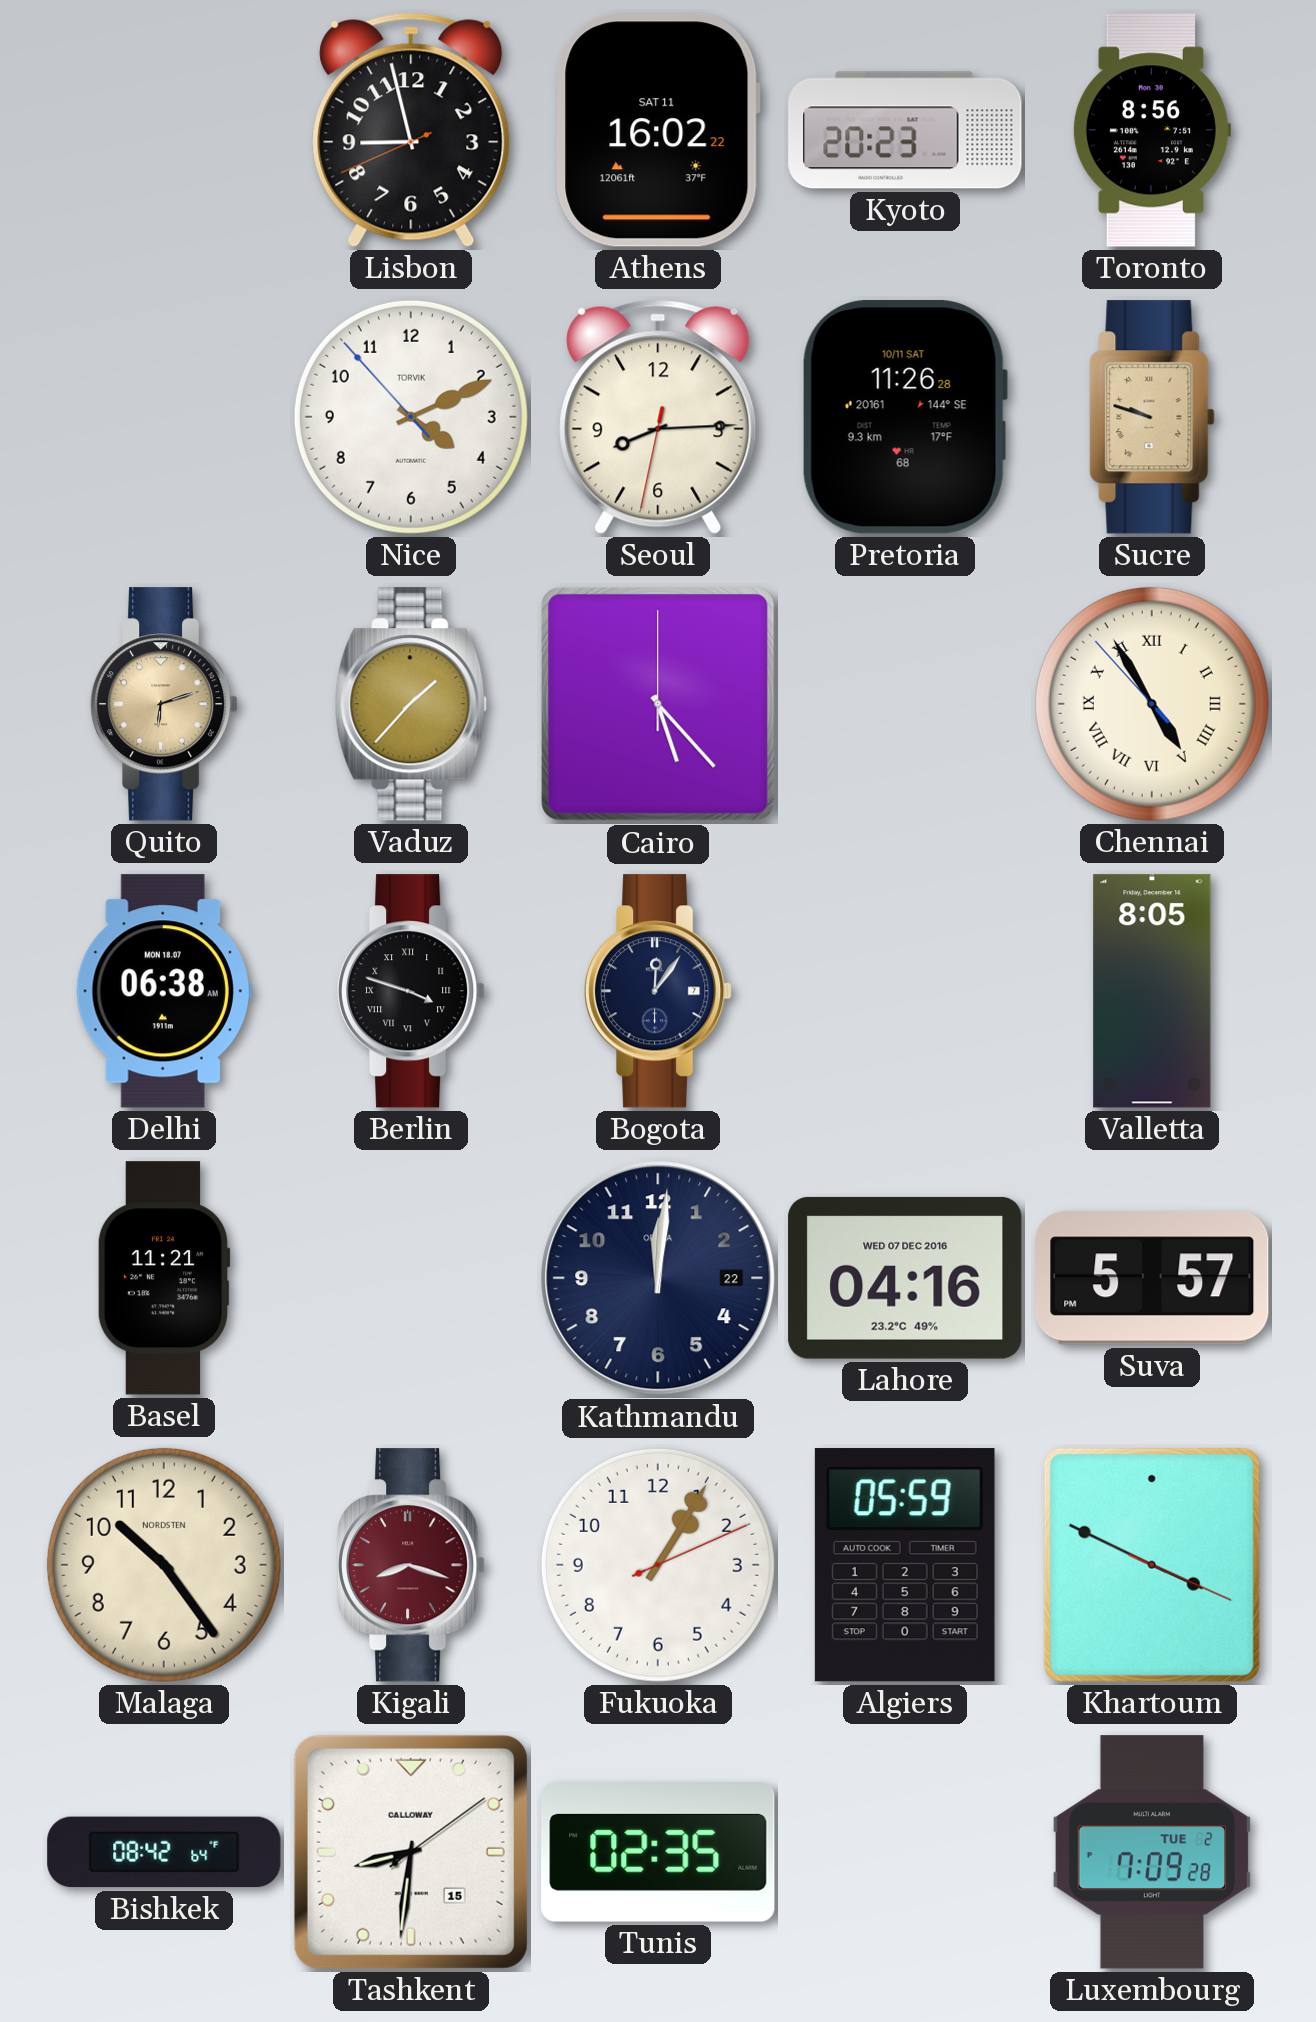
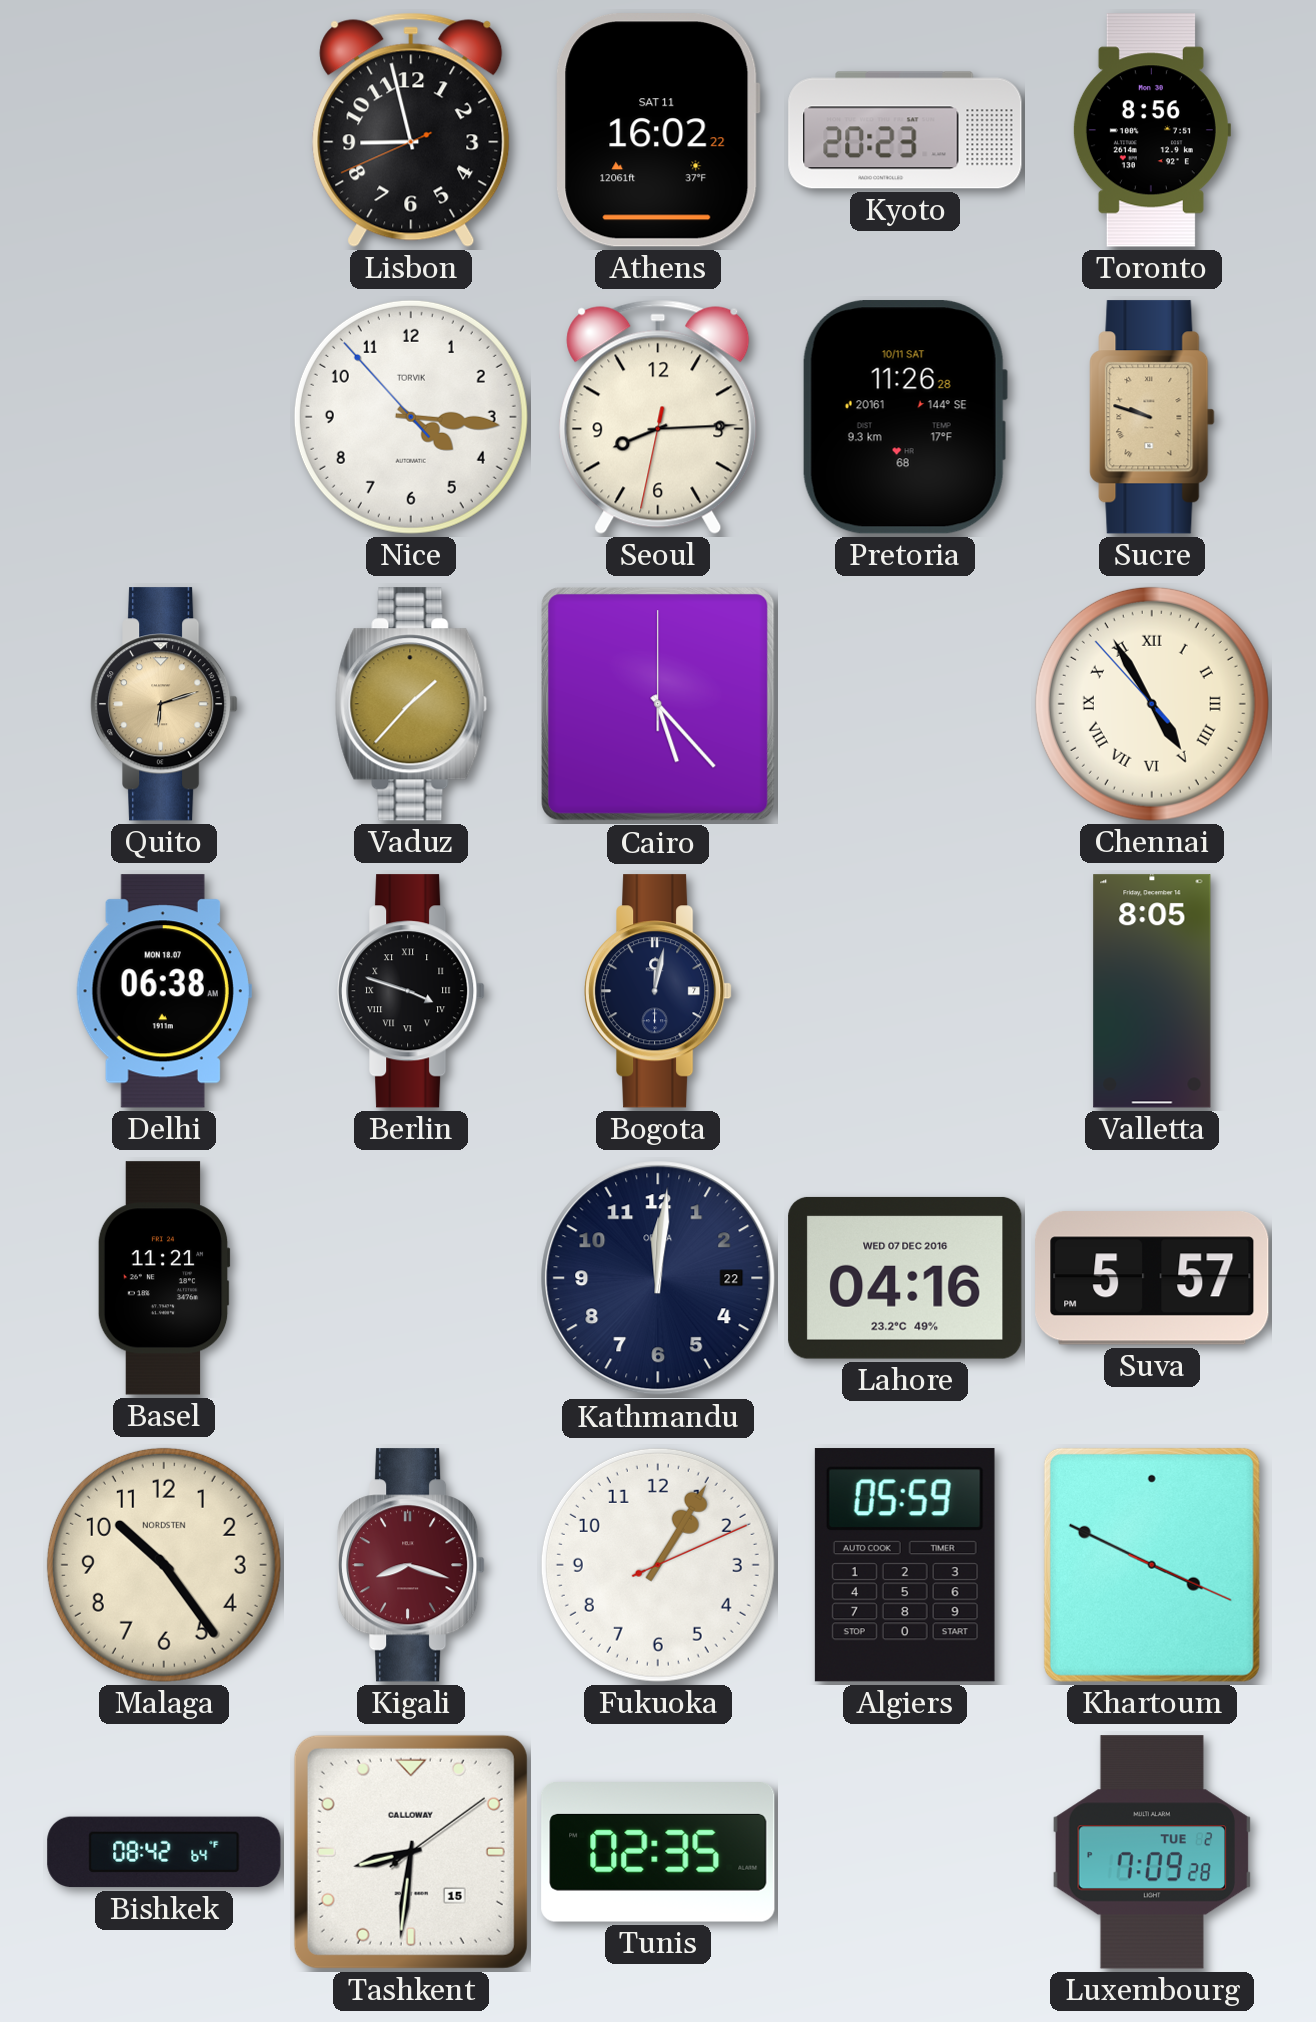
Nice: 4:10 -> 4:15 (411, 417)
Bogota: 12:06 -> 12:02 (659, 991)
